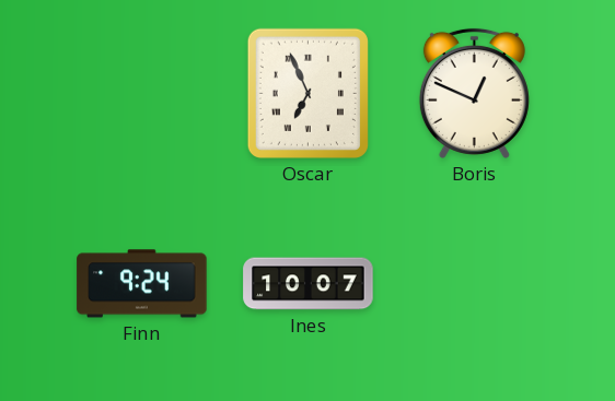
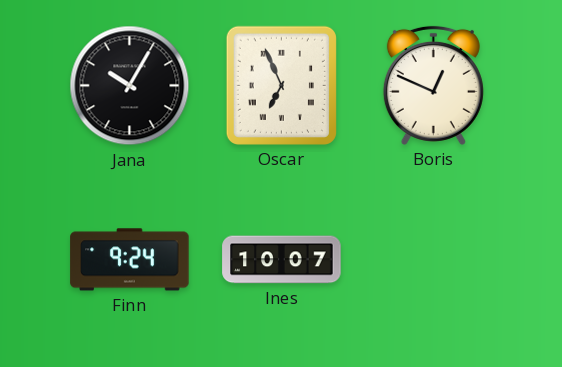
Jana: none -> 10:05 (130, 86)
